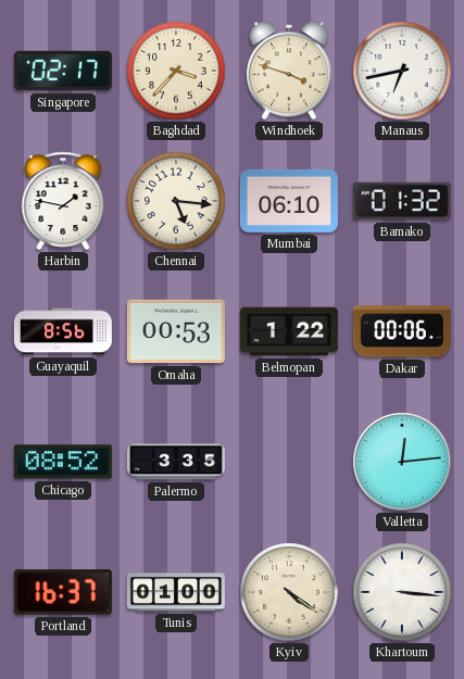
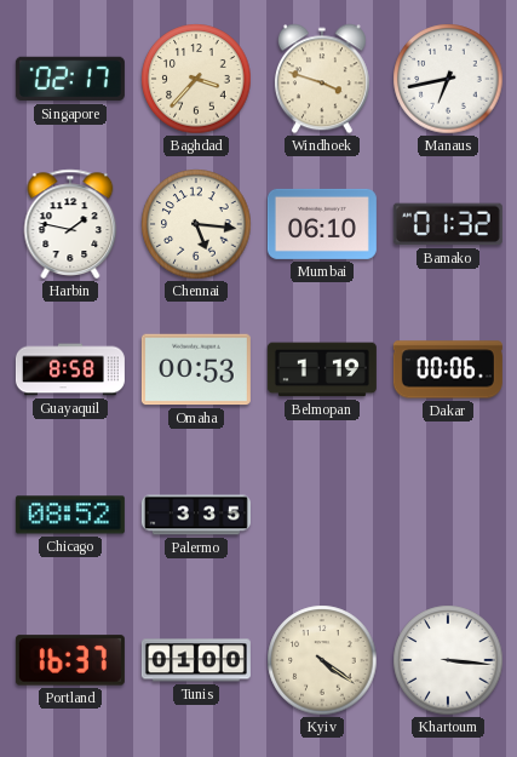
Guayaquil: 8:56 -> 8:58 (70, 369)
Belmopan: 1:22 -> 1:19 (322, 369)
Valletta: 12:14 -> none (402, 462)
